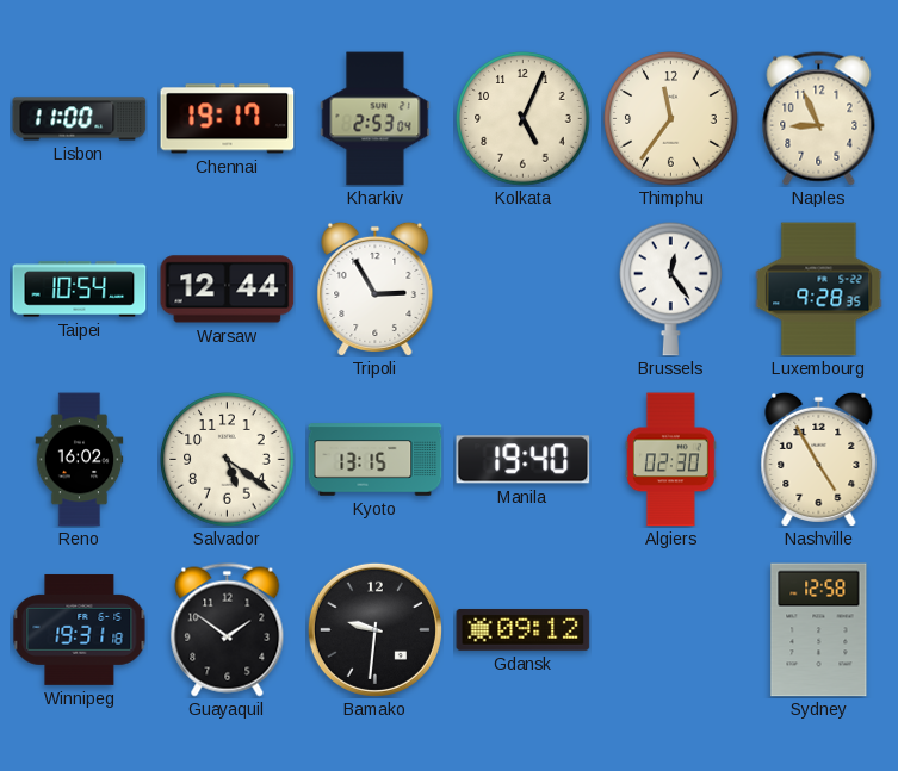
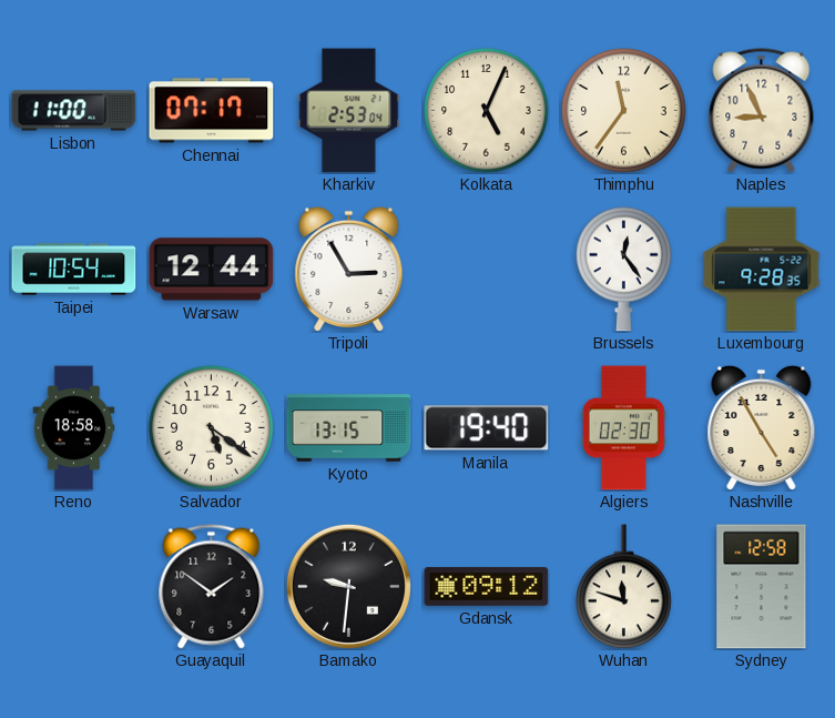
Chennai: 19:17 -> 07:17 (212, 111)
Reno: 16:02 -> 18:58 (74, 428)
Winnipeg: 19:31 -> none (80, 629)
Wuhan: none -> 11:48 (624, 587)
